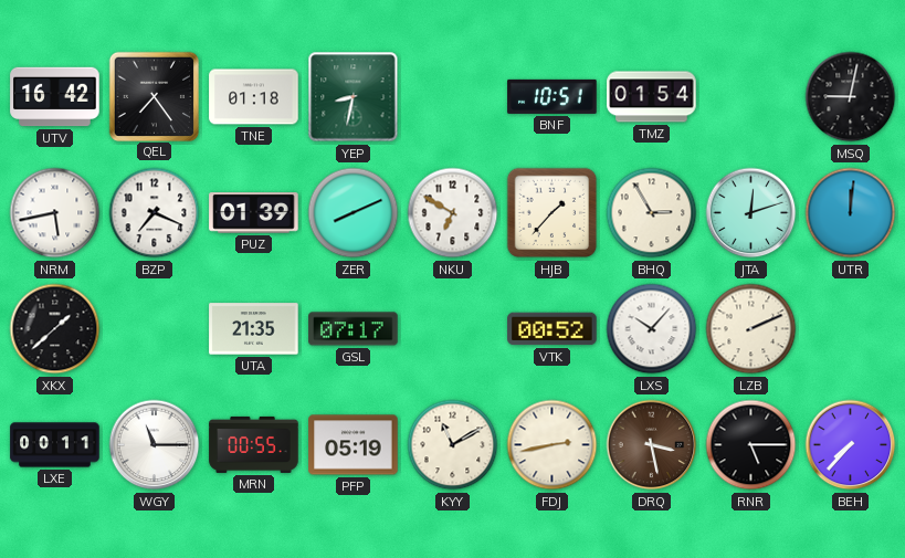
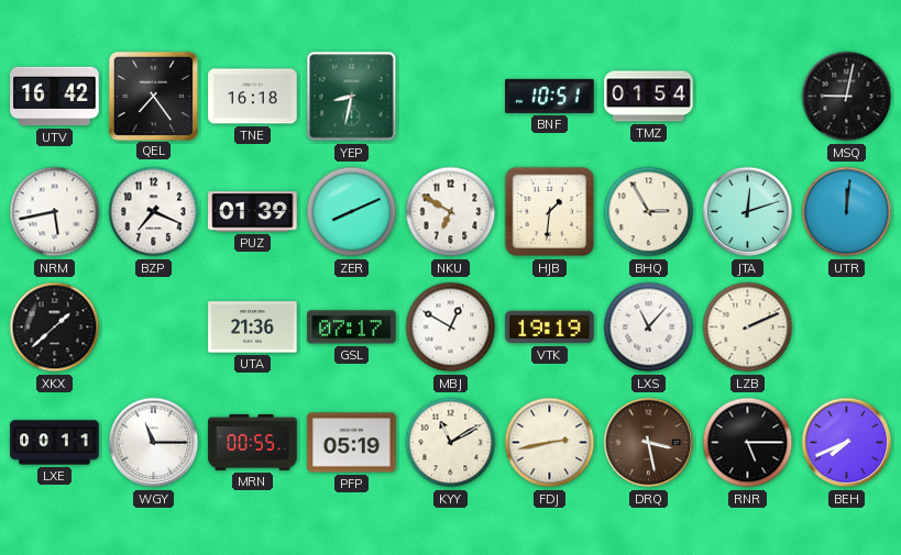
TNE: 01:18 -> 16:18 (253, 97)
HJB: 1:37 -> 1:31 (550, 212)
UTA: 21:35 -> 21:36 (253, 328)
MBJ: none -> 12:50 (451, 328)
VTK: 00:52 -> 19:19 (550, 328)
LXS: 10:07 -> 11:07 (649, 328)
BEH: 7:37 -> 7:41 (847, 443)
